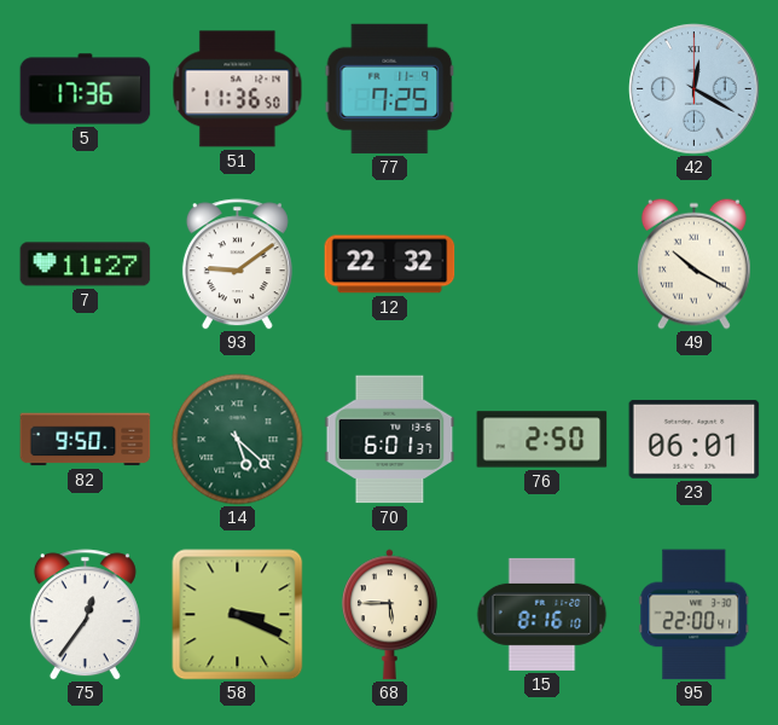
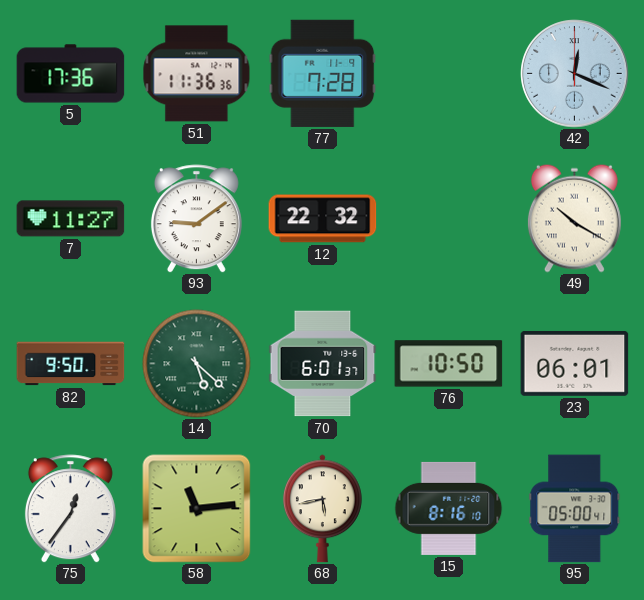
51: 11:36:50 -> 11:36:36 (197, 74)
77: 7:25 -> 7:28 (323, 73)
42: 12:20 -> 12:19 (575, 74)
76: 2:50 -> 10:50 (449, 364)
58: 3:19 -> 11:14 (197, 509)
68: 5:45 -> 5:43 (322, 509)
95: 22:00 -> 05:00 (575, 509)
